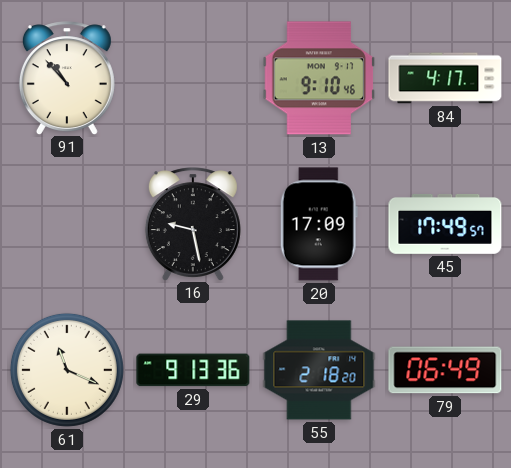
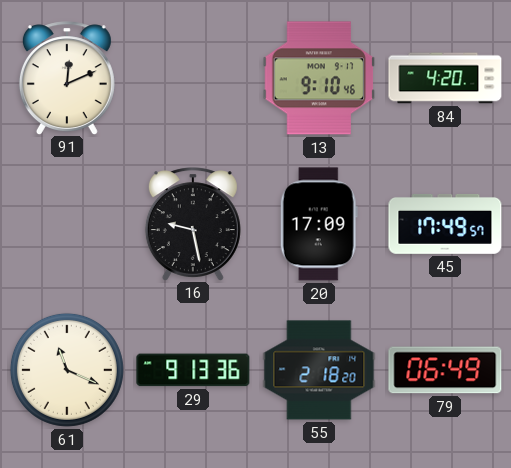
91: 10:53 -> 12:11 (67, 78)
84: 4:17 -> 4:20 (445, 78)
